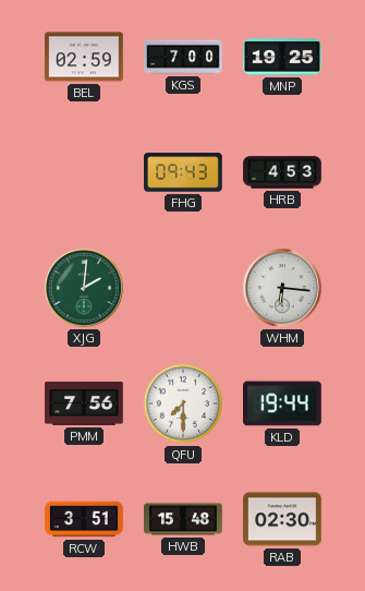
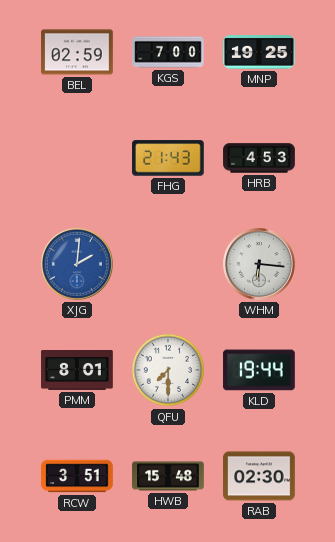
FHG: 09:43 -> 21:43 (168, 158)
XJG dial: green -> blue (78, 265)
PMM: 7:56 -> 8:01 (77, 371)
